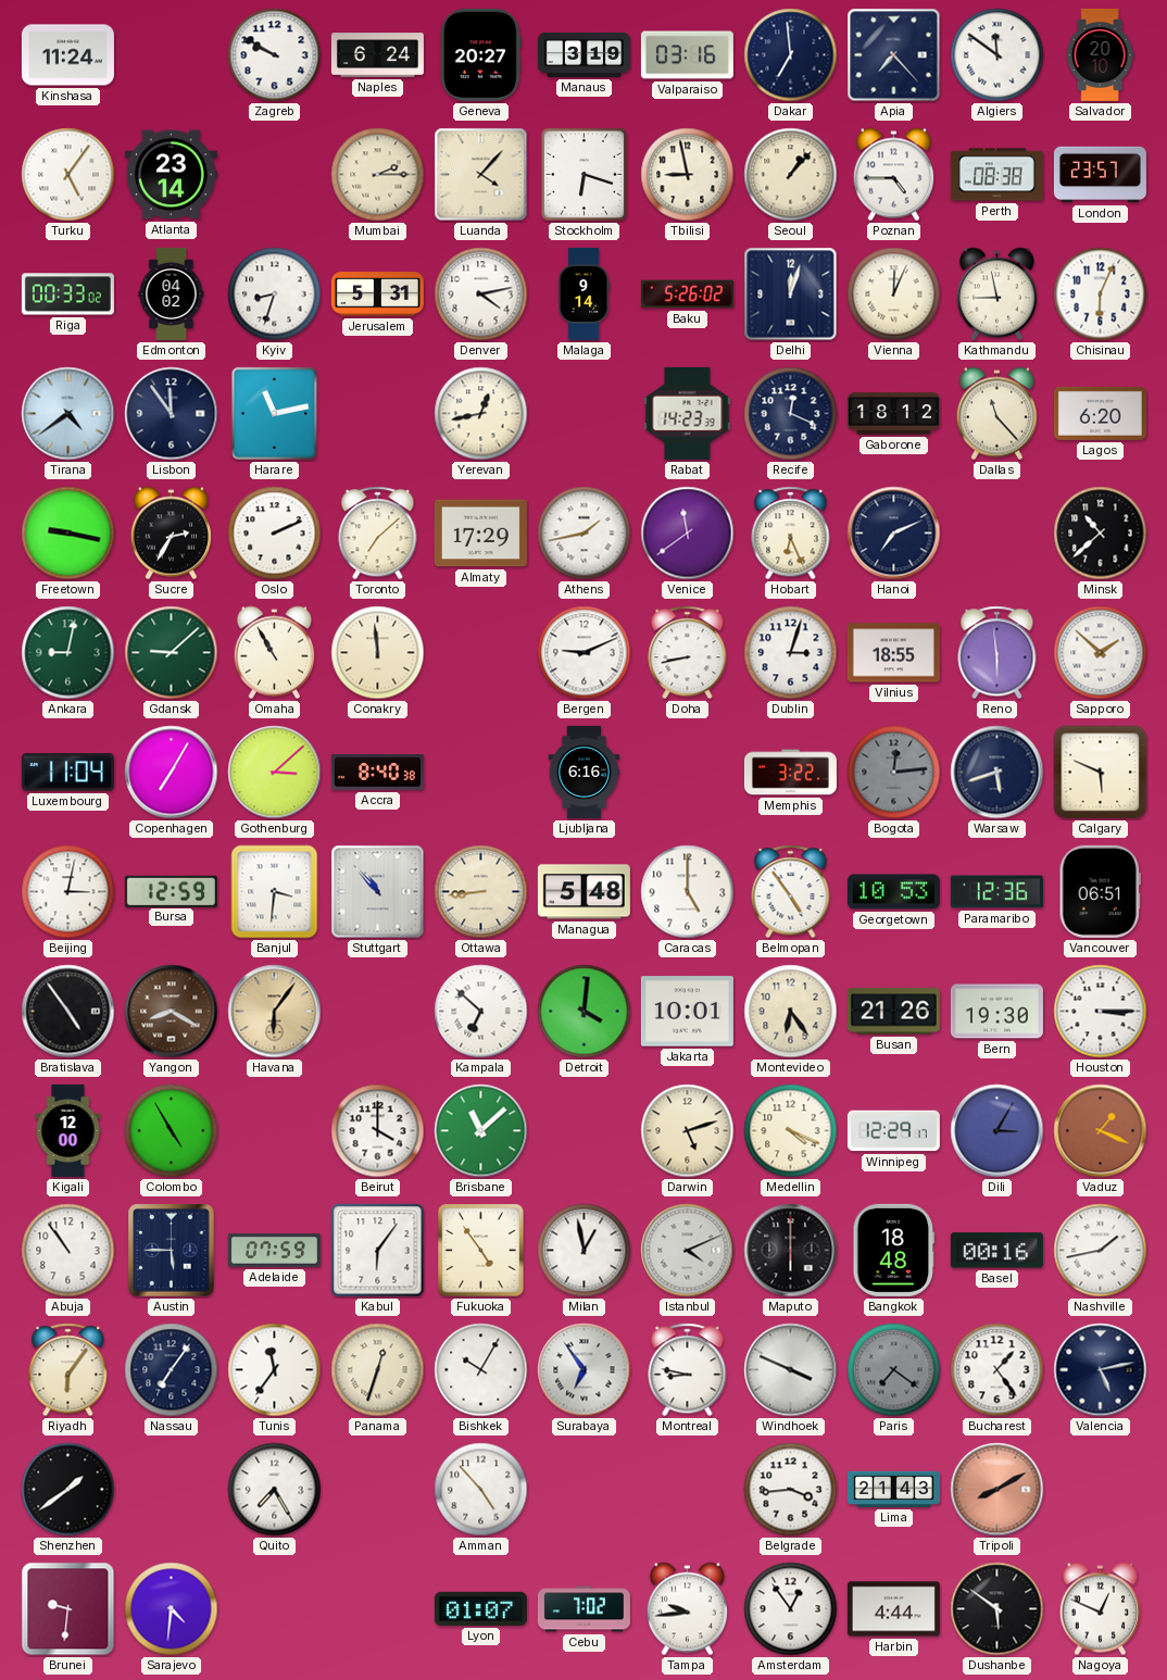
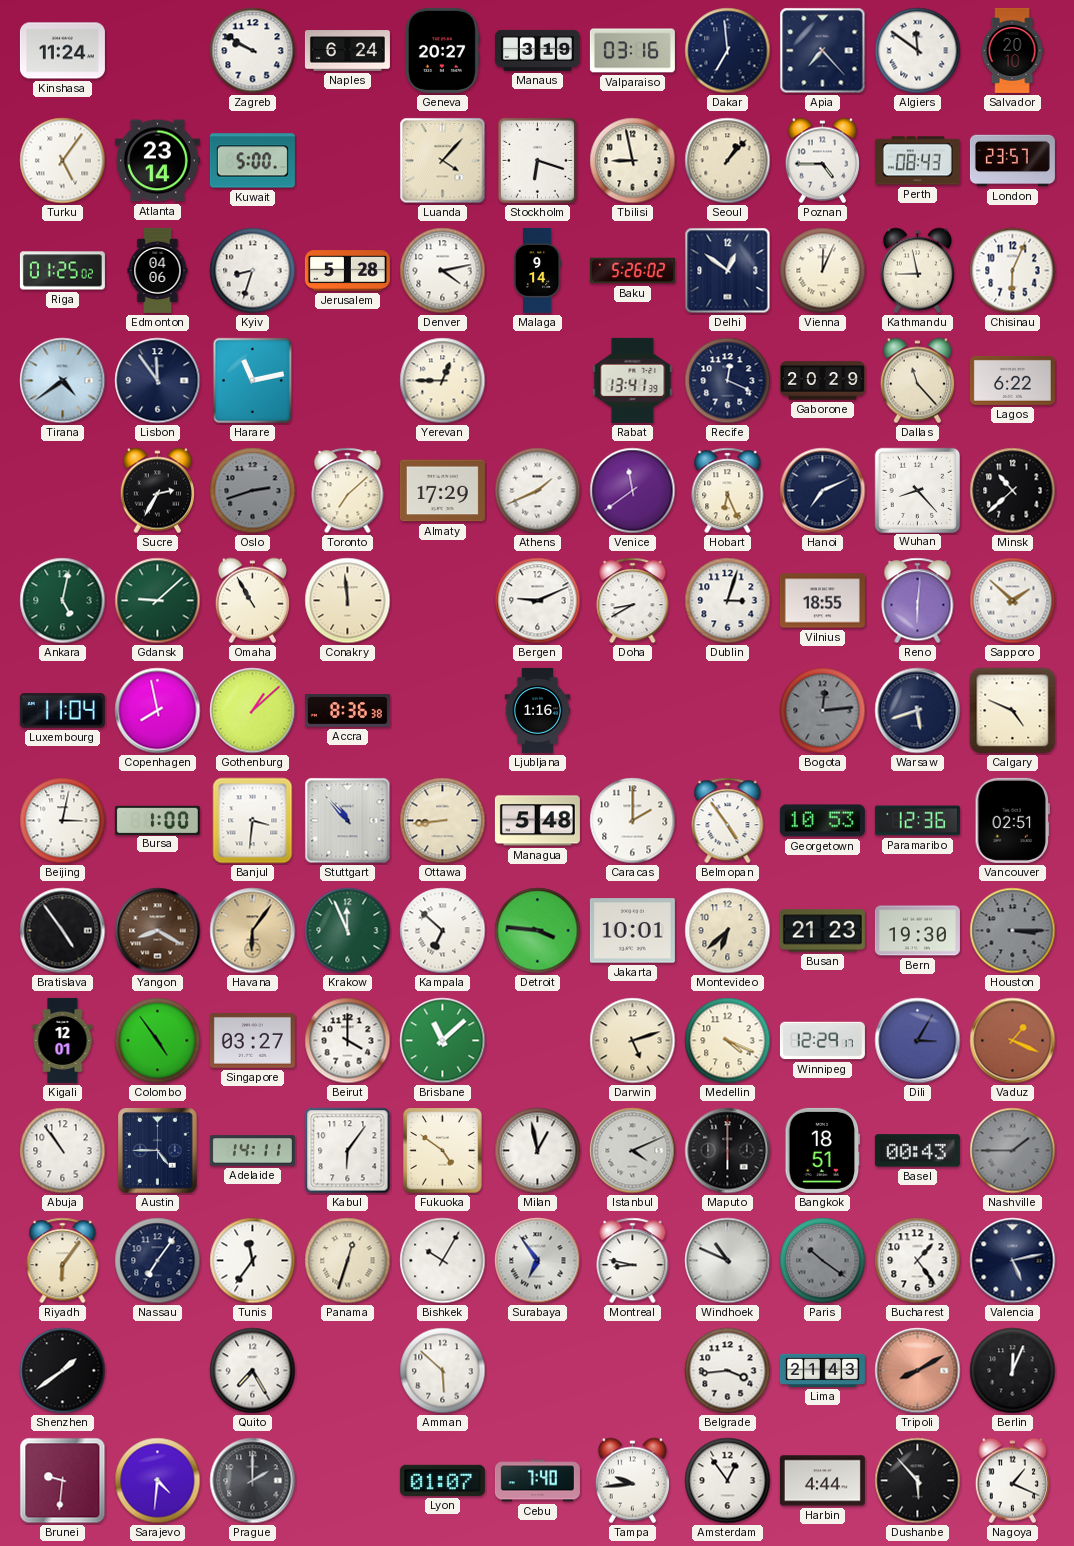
Kuwait: none -> 5:00 (252, 161)
Mumbai: 2:15 -> none (378, 175)
Perth: 08:38 -> 08:43 (917, 161)
Riga: 00:33 -> 01:25 (62, 271)
Edmonton: 04:02 -> 04:06 (158, 270)
Jerusalem: 5:31 -> 5:28 (347, 271)
Delhi: 12:03 -> 12:51 (728, 271)
Yerevan: 12:43 -> 12:45 (443, 381)
Rabat: 14:23 -> 13:41 (633, 380)
Gaborone: 18:12 -> 20:29 (822, 381)
Lagos: 6:20 -> 6:22 (1012, 380)
Freetown: 9:17 -> none (68, 534)
Oslo: 2:11 -> 2:42 (253, 491)
Oslo dial: white -> grey (253, 491)
Athens: 1:43 -> 1:41 (538, 491)
Wuhan: none -> 8:23 (917, 490)
Ankara: 9:02 -> 5:02 (63, 601)
Doha: 8:43 -> 8:40 (633, 601)
Reno: 5:59 -> 6:01 (918, 601)
Copenhagen: 7:05 -> 7:58 (158, 711)
Gothenburg: 3:08 -> 1:08 (253, 711)
Accra: 8:40 -> 8:36 (347, 711)
Ljubljana: 6:16 -> 1:16 (538, 710)
Memphis: 3:22 -> none (790, 773)
Calgary: 5:49 -> 4:49 (1013, 711)
Bursa: 12:59 -> 1:00 (157, 820)
Caracas: 5:00 -> 2:00 (633, 821)
Vancouver: 06:51 -> 02:51 (1012, 820)
Krakow: none -> 11:56 (348, 931)
Detroit: 4:01 -> 3:46 (538, 931)
Montevideo: 6:24 -> 6:38 (728, 931)
Busan: 21:26 -> 21:23 (822, 931)
Houston dial: white -> grey (1013, 931)
Kigali: 12:00 -> 12:01 (63, 1040)
Colombo: 4:55 -> 4:54 (158, 1041)
Singapore: none -> 03:27 (252, 1041)
Austin: 5:45 -> 4:45 (158, 1151)
Adelaide: 07:59 -> 14:11 (252, 1151)
Fukuoka: 4:54 -> 4:51 (443, 1151)
Bangkok: 18:48 -> 18:51 (823, 1150)
Basel: 00:16 -> 00:43 (917, 1151)
Nashville: 1:43 -> 1:45 (1013, 1151)
Nashville dial: white -> grey (1013, 1151)
Windhoek: 3:49 -> 10:49 (728, 1261)
Paris: 7:21 -> 10:21 (823, 1261)
Amman: 4:53 -> 5:52 (443, 1371)
Berlin: none -> 12:04 (1013, 1371)
Prague: none -> 2:00 (253, 1481)
Cebu: 7:02 -> 7:40 (537, 1481)
Dushanbe: 5:51 -> 5:53 (918, 1481)
Nagoya: 12:49 -> 1:19 (1012, 1481)
